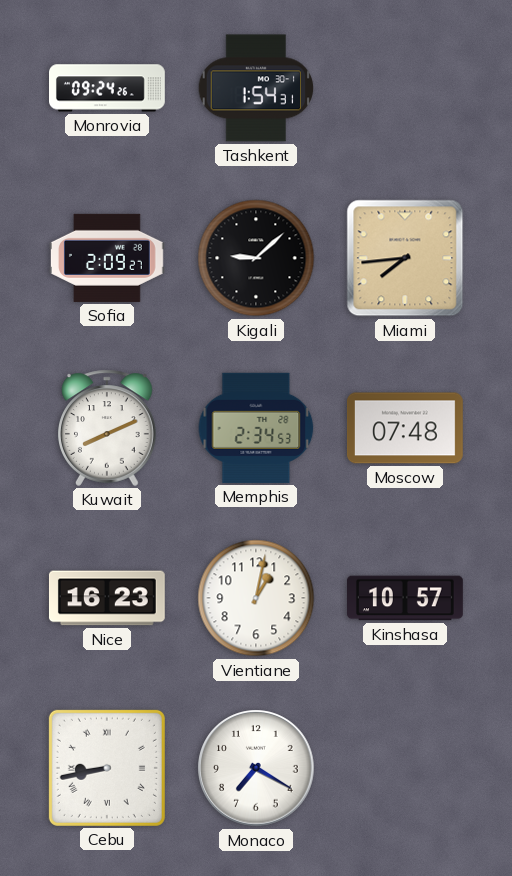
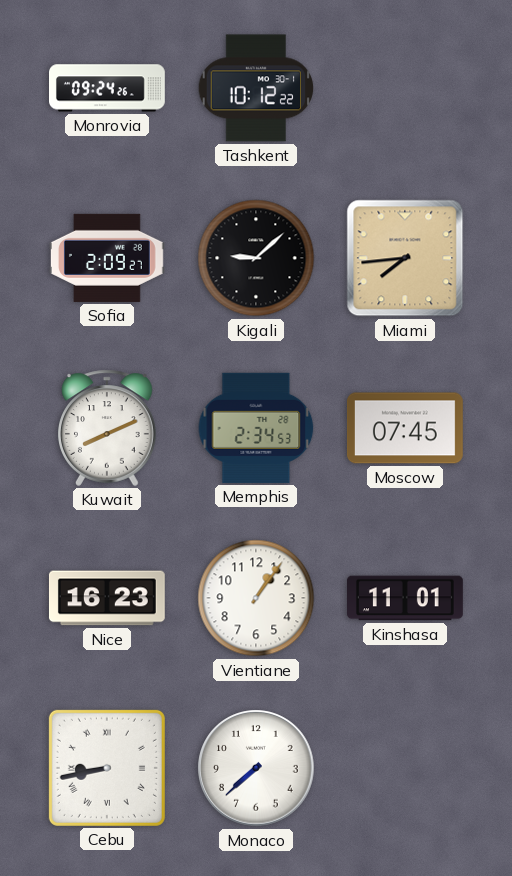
Tashkent: 1:54 -> 10:12 (256, 88)
Moscow: 07:48 -> 07:45 (405, 428)
Vientiane: 1:02 -> 1:06 (256, 598)
Kinshasa: 10:57 -> 11:01 (406, 598)
Monaco: 7:20 -> 7:38 (256, 768)
